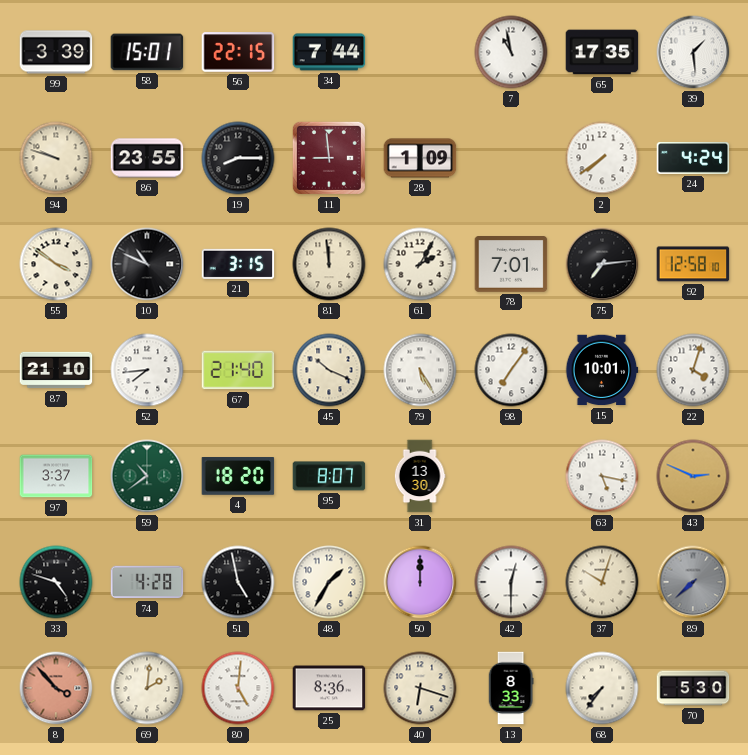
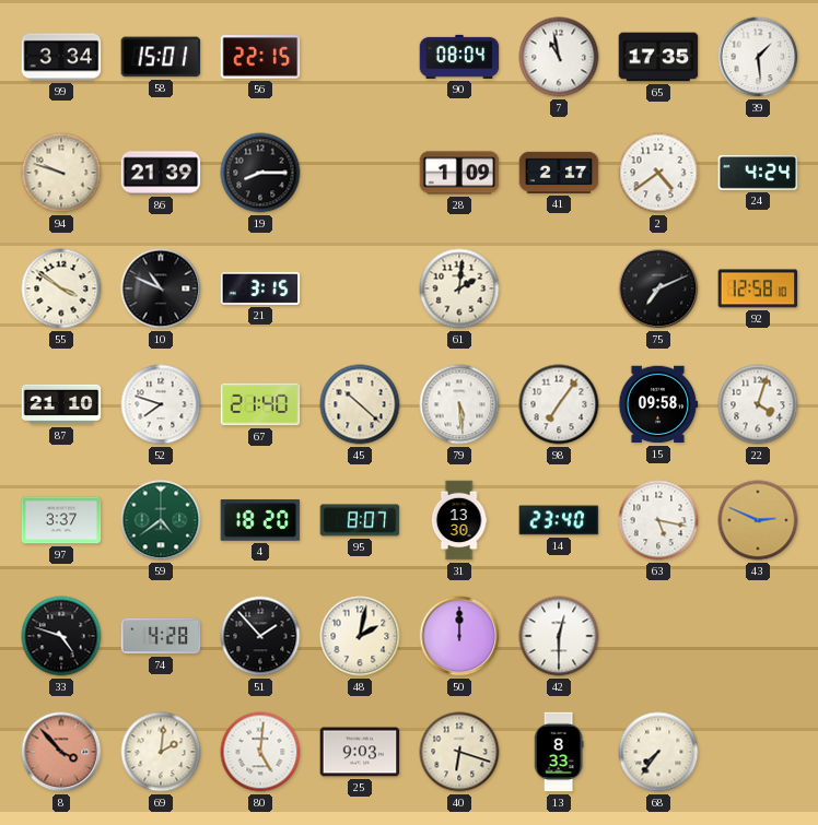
99: 3:39 -> 3:34 (61, 57)
34: 7:44 -> none (329, 52)
90: none -> 08:04 (459, 57)
86: 23:55 -> 21:39 (161, 173)
11: 8:59 -> none (329, 158)
41: none -> 2:17 (559, 173)
2: 7:39 -> 4:39 (658, 173)
81: 11:59 -> none (329, 264)
61: 2:05 -> 2:01 (459, 288)
78: 7:01 -> none (511, 265)
75: 7:14 -> 7:11 (658, 288)
52: 7:44 -> 7:48 (161, 404)
45: 10:19 -> 10:22 (360, 404)
79: 5:25 -> 5:29 (459, 404)
15: 10:01 -> 09:58 (658, 404)
59: 10:39 -> 4:39 (161, 520)
14: none -> 23:40 (559, 520)
51: 4:58 -> 1:53 (260, 636)
48: 1:35 -> 2:02 (360, 636)
37: 10:03 -> none (602, 582)
89: 7:38 -> none (693, 582)
25: 8:36 -> 9:03 (360, 752)
70: 5:30 -> none (693, 688)
